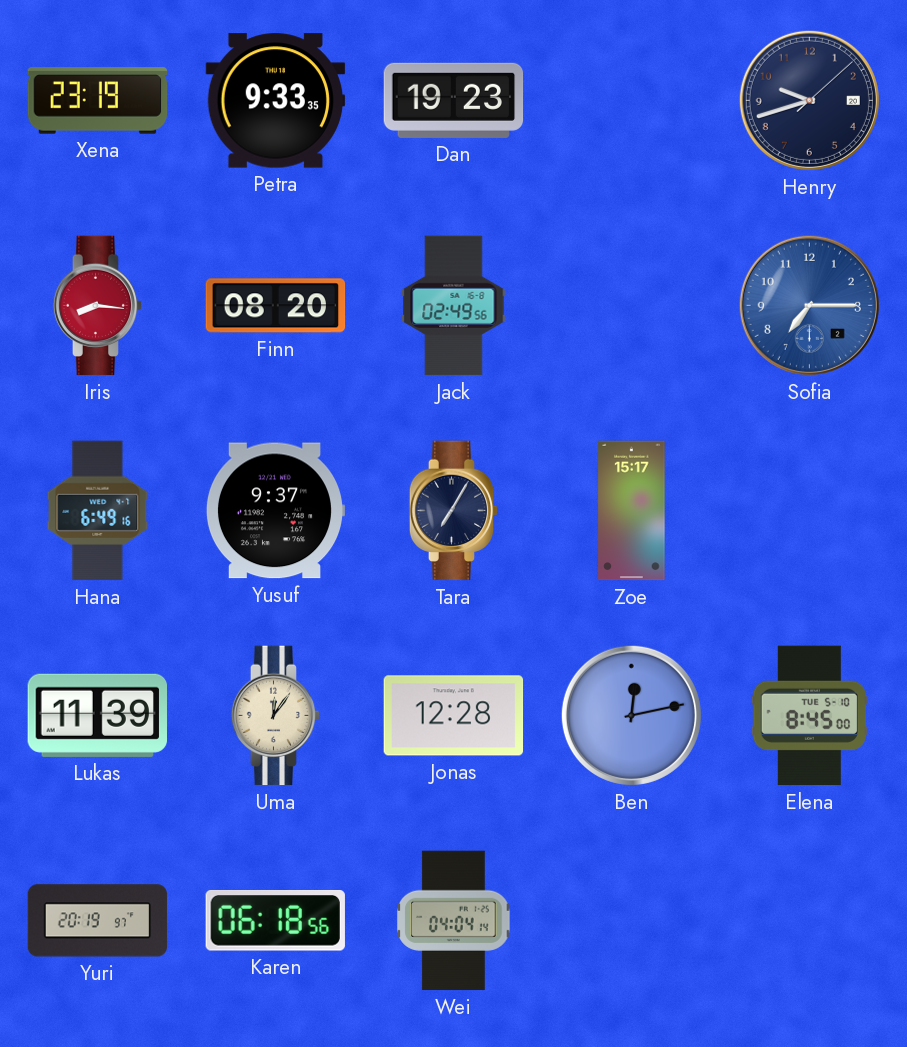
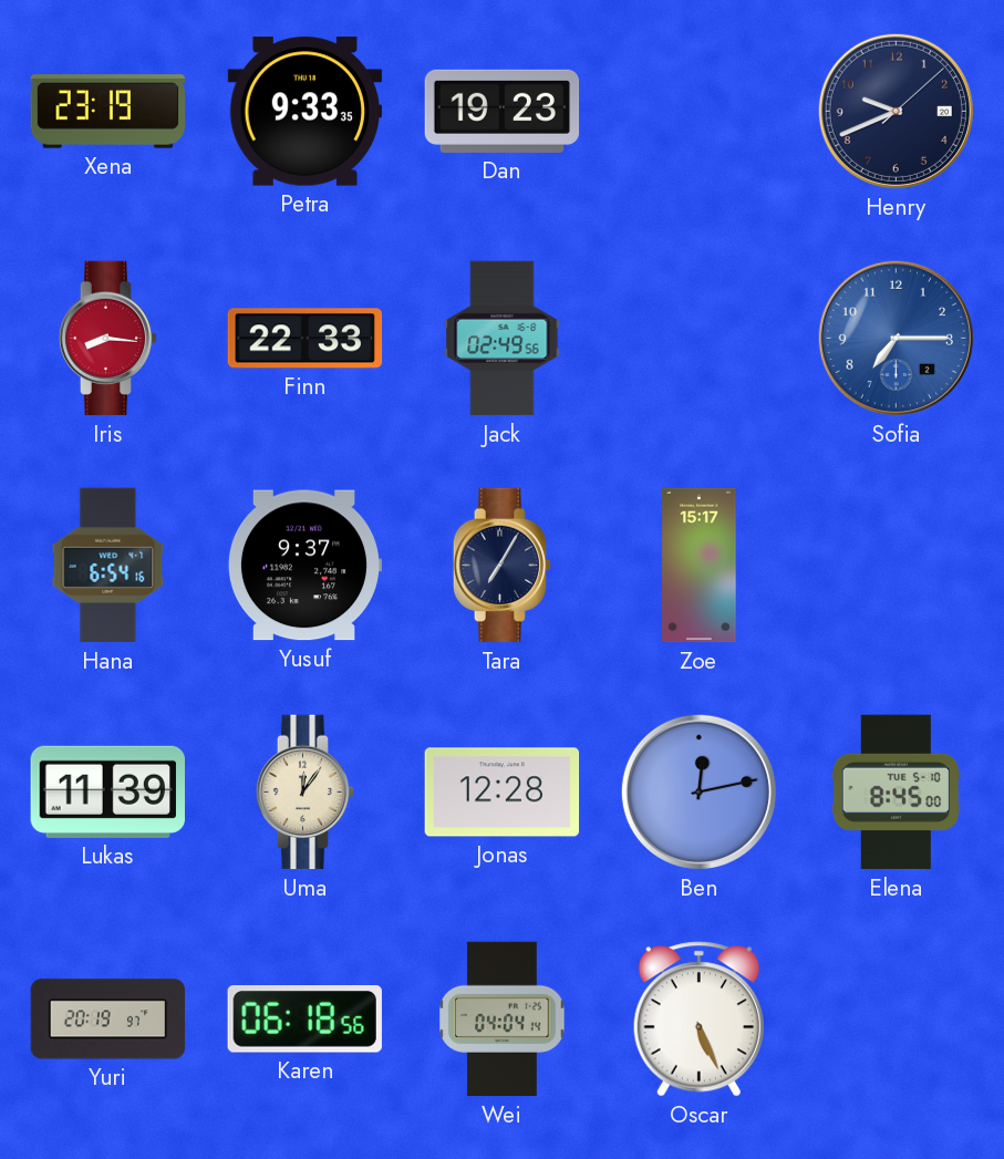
Henry: 9:42 -> 9:41 (896, 111)
Finn: 08:20 -> 22:33 (306, 339)
Hana: 6:49 -> 6:54 (108, 566)
Oscar: none -> 5:26 (698, 1020)
